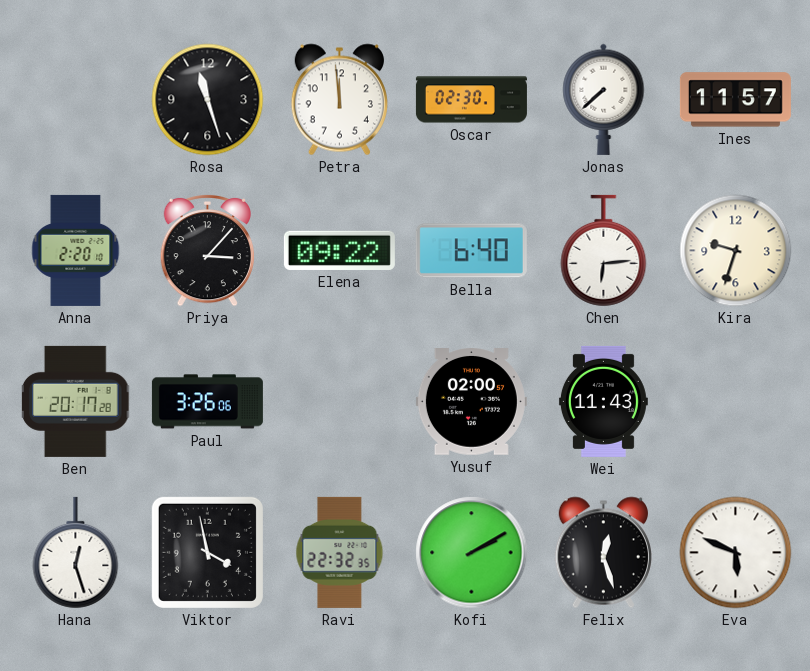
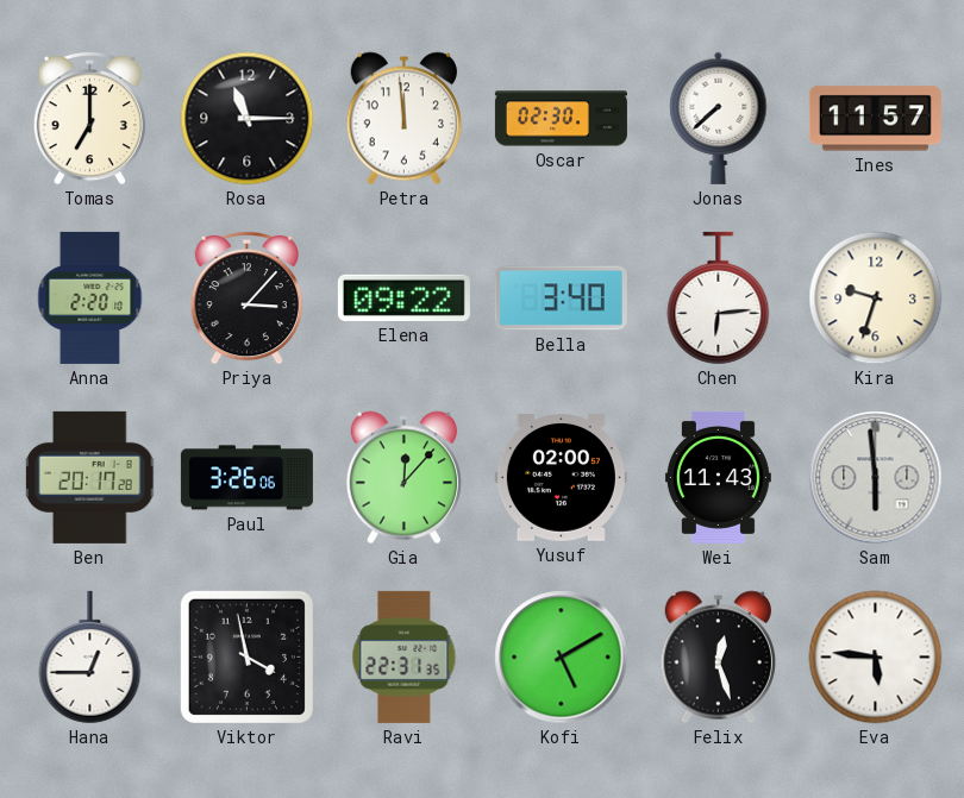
Tomas: none -> 7:00 (89, 118)
Rosa: 11:27 -> 11:15 (248, 119)
Bella: 6:40 -> 3:40 (561, 299)
Gia: none -> 12:07 (403, 478)
Sam: none -> 5:59 (876, 478)
Hana: 12:27 -> 12:45 (90, 658)
Ravi: 22:32 -> 22:31 (405, 656)
Kofi: 2:10 -> 5:10 (562, 658)
Eva: 5:49 -> 5:46 (876, 658)
